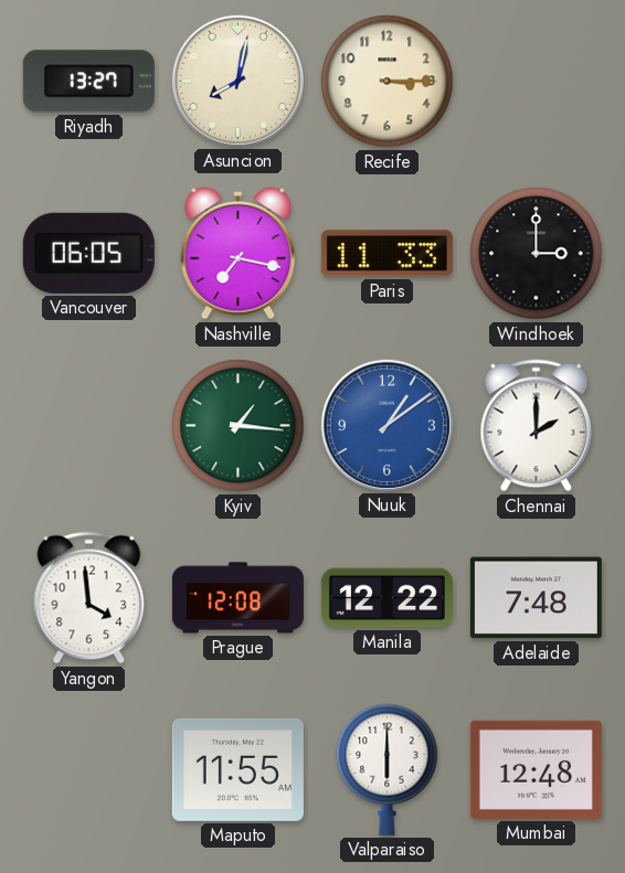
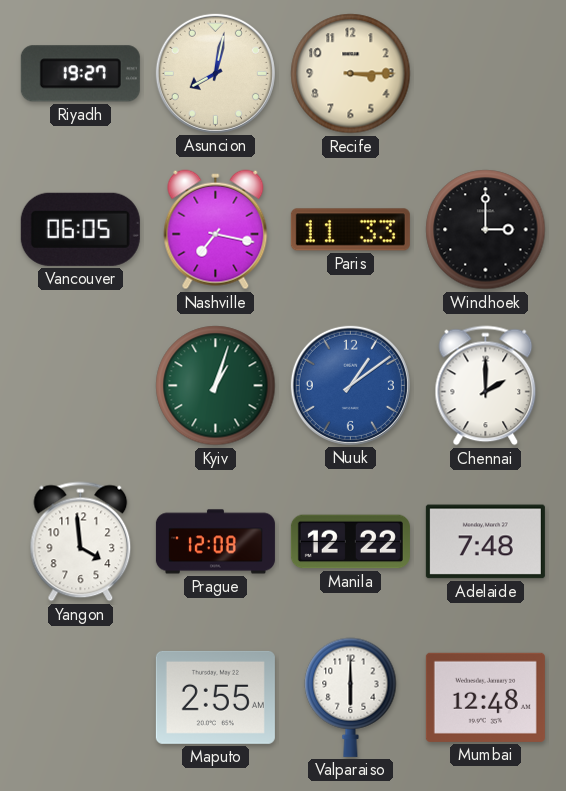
Riyadh: 13:27 -> 19:27 (80, 74)
Kyiv: 1:16 -> 1:03 (216, 386)
Maputo: 11:55 -> 2:55 (215, 697)
